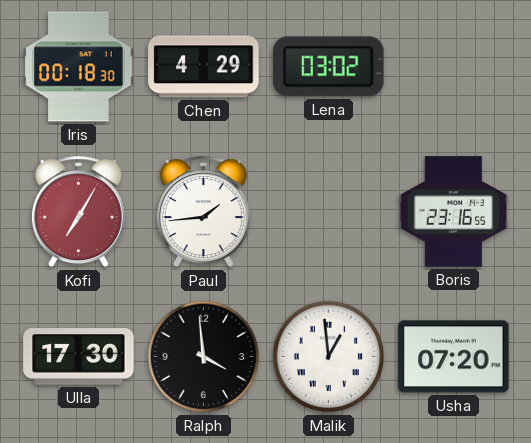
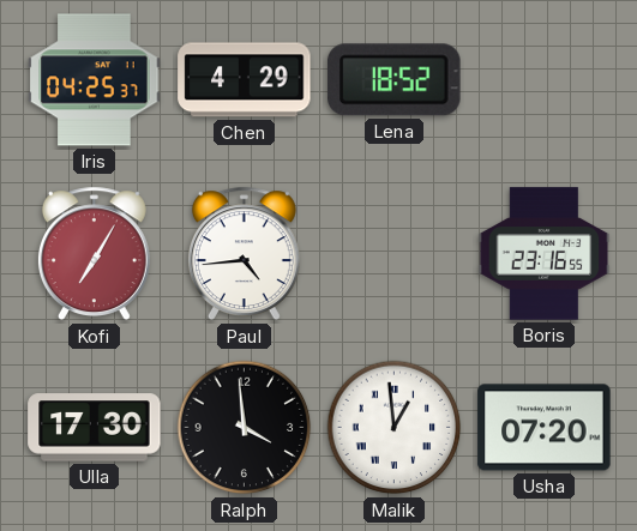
Iris: 00:18 -> 04:25 (95, 80)
Lena: 03:02 -> 18:52 (395, 80)
Paul: 1:44 -> 4:44 (244, 254)
